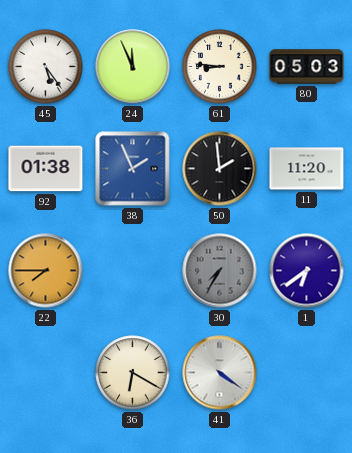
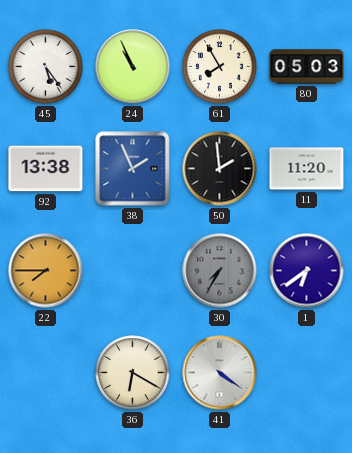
24: 11:56 -> 10:56 (133, 67)
61: 8:46 -> 7:55 (220, 67)
92: 01:38 -> 13:38 (46, 169)
